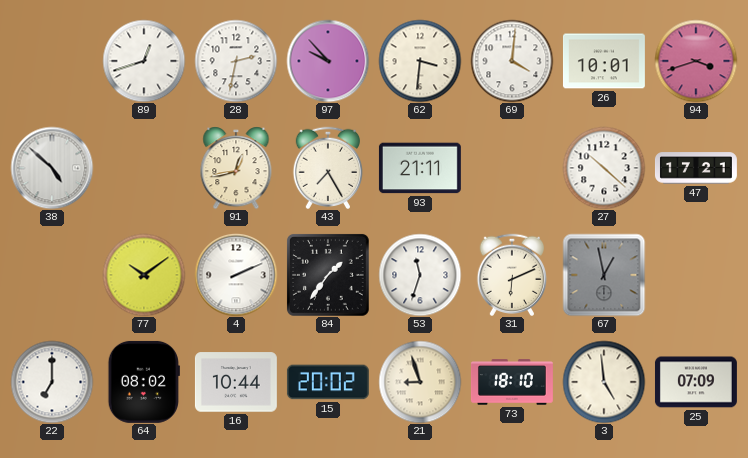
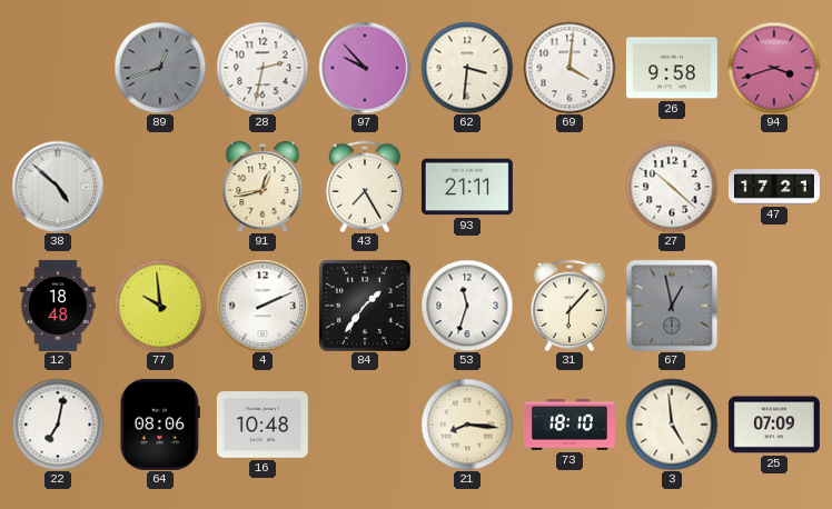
89 dial: white -> grey (160, 68)
26: 10:01 -> 9:58 (672, 68)
12: none -> 18:48 (58, 306)
77: 10:09 -> 9:59 (160, 306)
31: 6:11 -> 6:07 (568, 305)
22: 7:00 -> 7:02 (58, 425)
64: 08:02 -> 08:06 (160, 425)
16: 10:44 -> 10:48 (263, 425)
15: 20:02 -> none (328, 382)
21: 8:57 -> 8:16 (467, 425)
